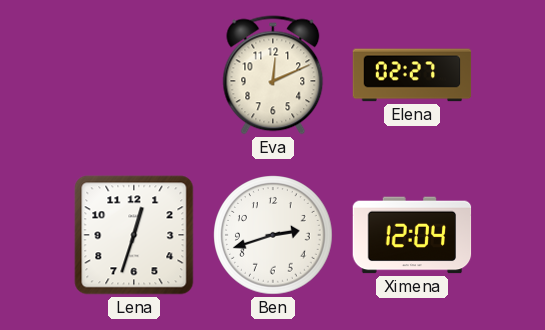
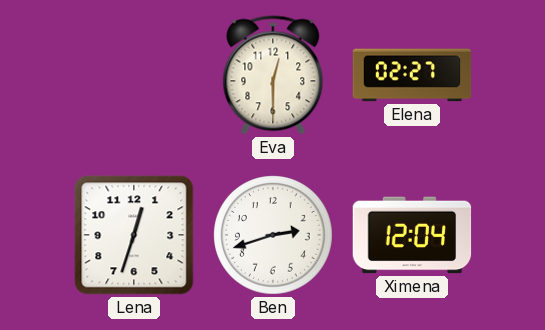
Eva: 12:11 -> 12:30 (273, 75)
